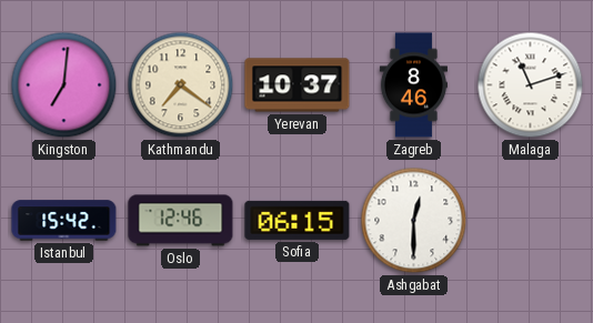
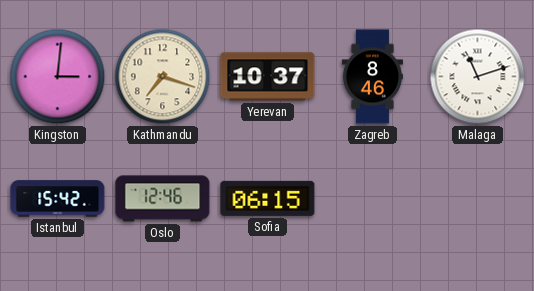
Kingston: 7:01 -> 3:01 (58, 77)
Kathmandu: 7:21 -> 7:18 (163, 77)
Ashgabat: 12:30 -> none (414, 221)
